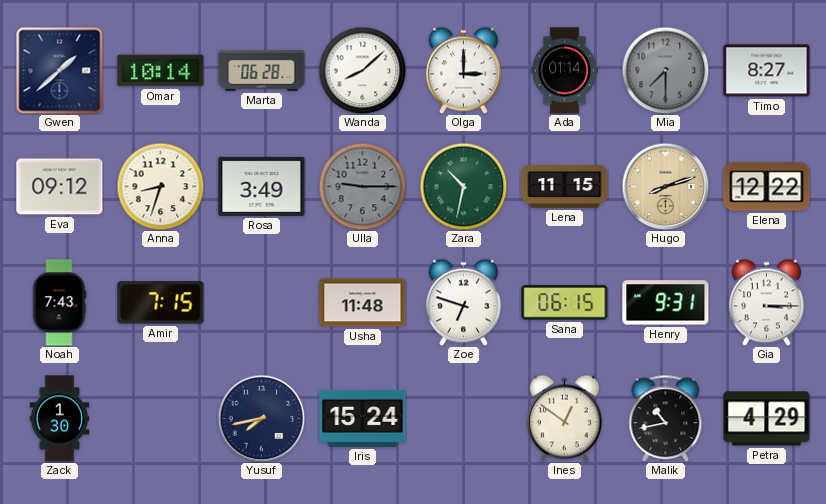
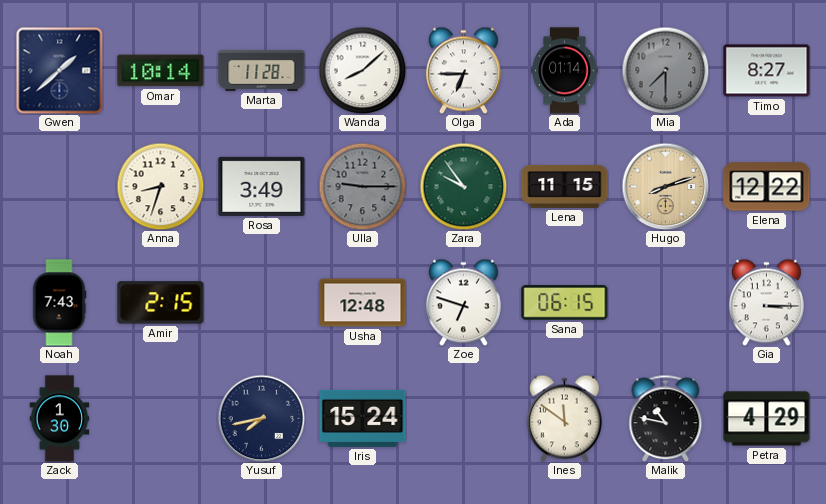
Marta: 06:28 -> 11:28 (262, 70)
Olga: 3:00 -> 6:45 (463, 70)
Eva: 09:12 -> none (60, 187)
Zara: 10:32 -> 9:54 (463, 186)
Amir: 7:15 -> 2:15 (161, 303)
Usha: 11:48 -> 12:48 (363, 303)
Henry: 9:31 -> none (666, 303)
Ines: 12:51 -> 11:51 (564, 418)
Malik: 10:43 -> 10:47 (666, 418)
